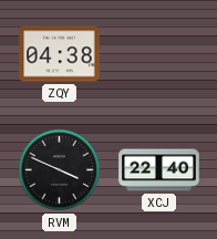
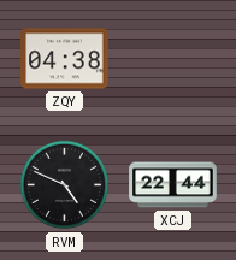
RVM: 3:49 -> 4:49 (65, 185)
XCJ: 22:40 -> 22:44 (173, 185)
